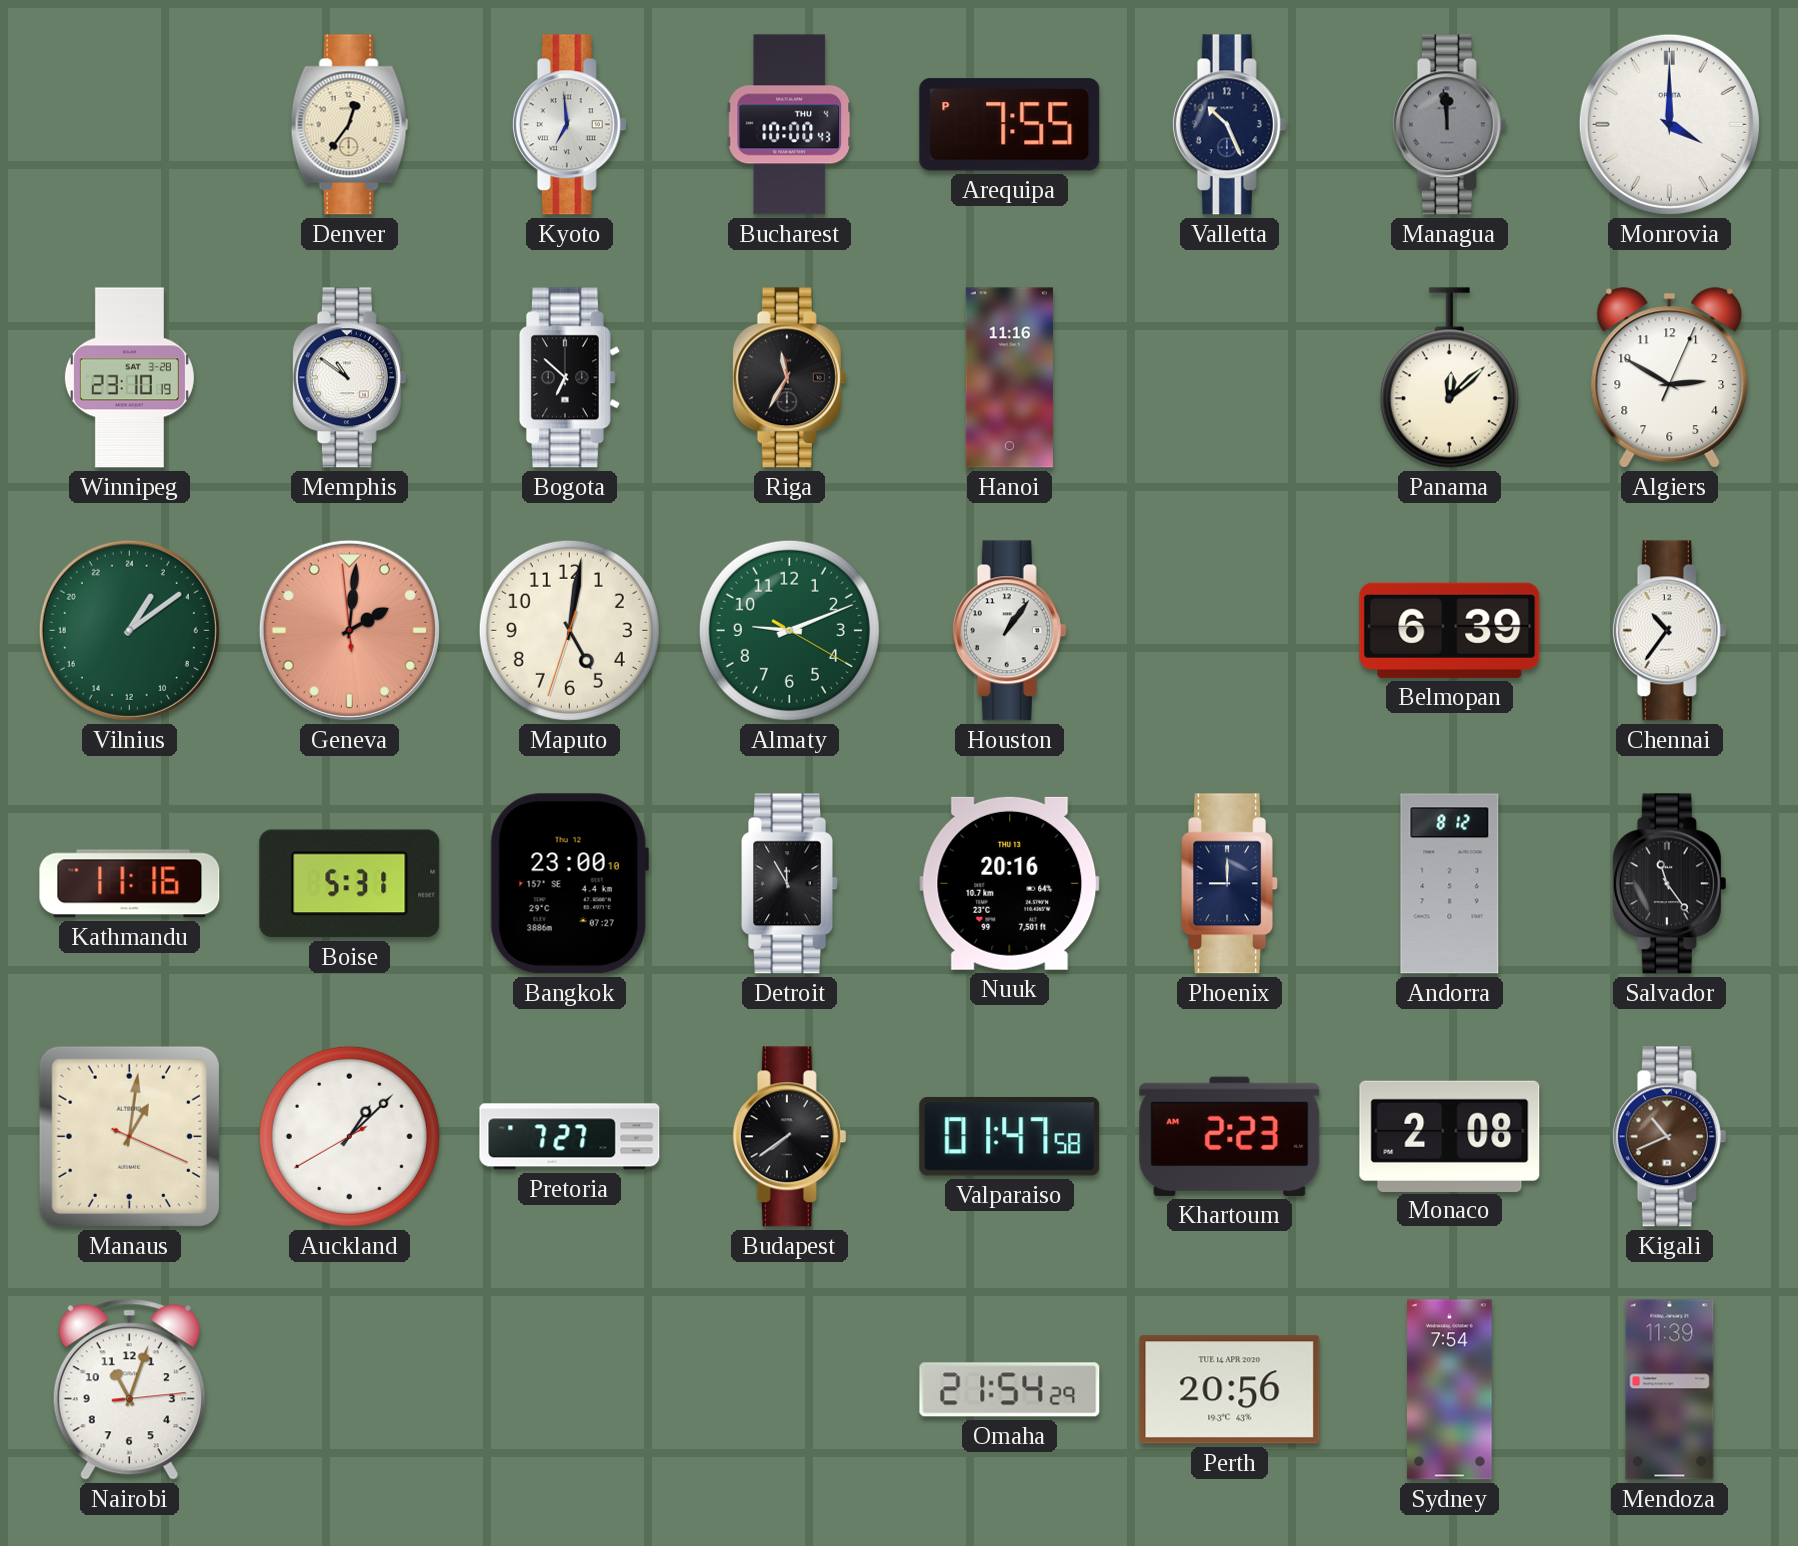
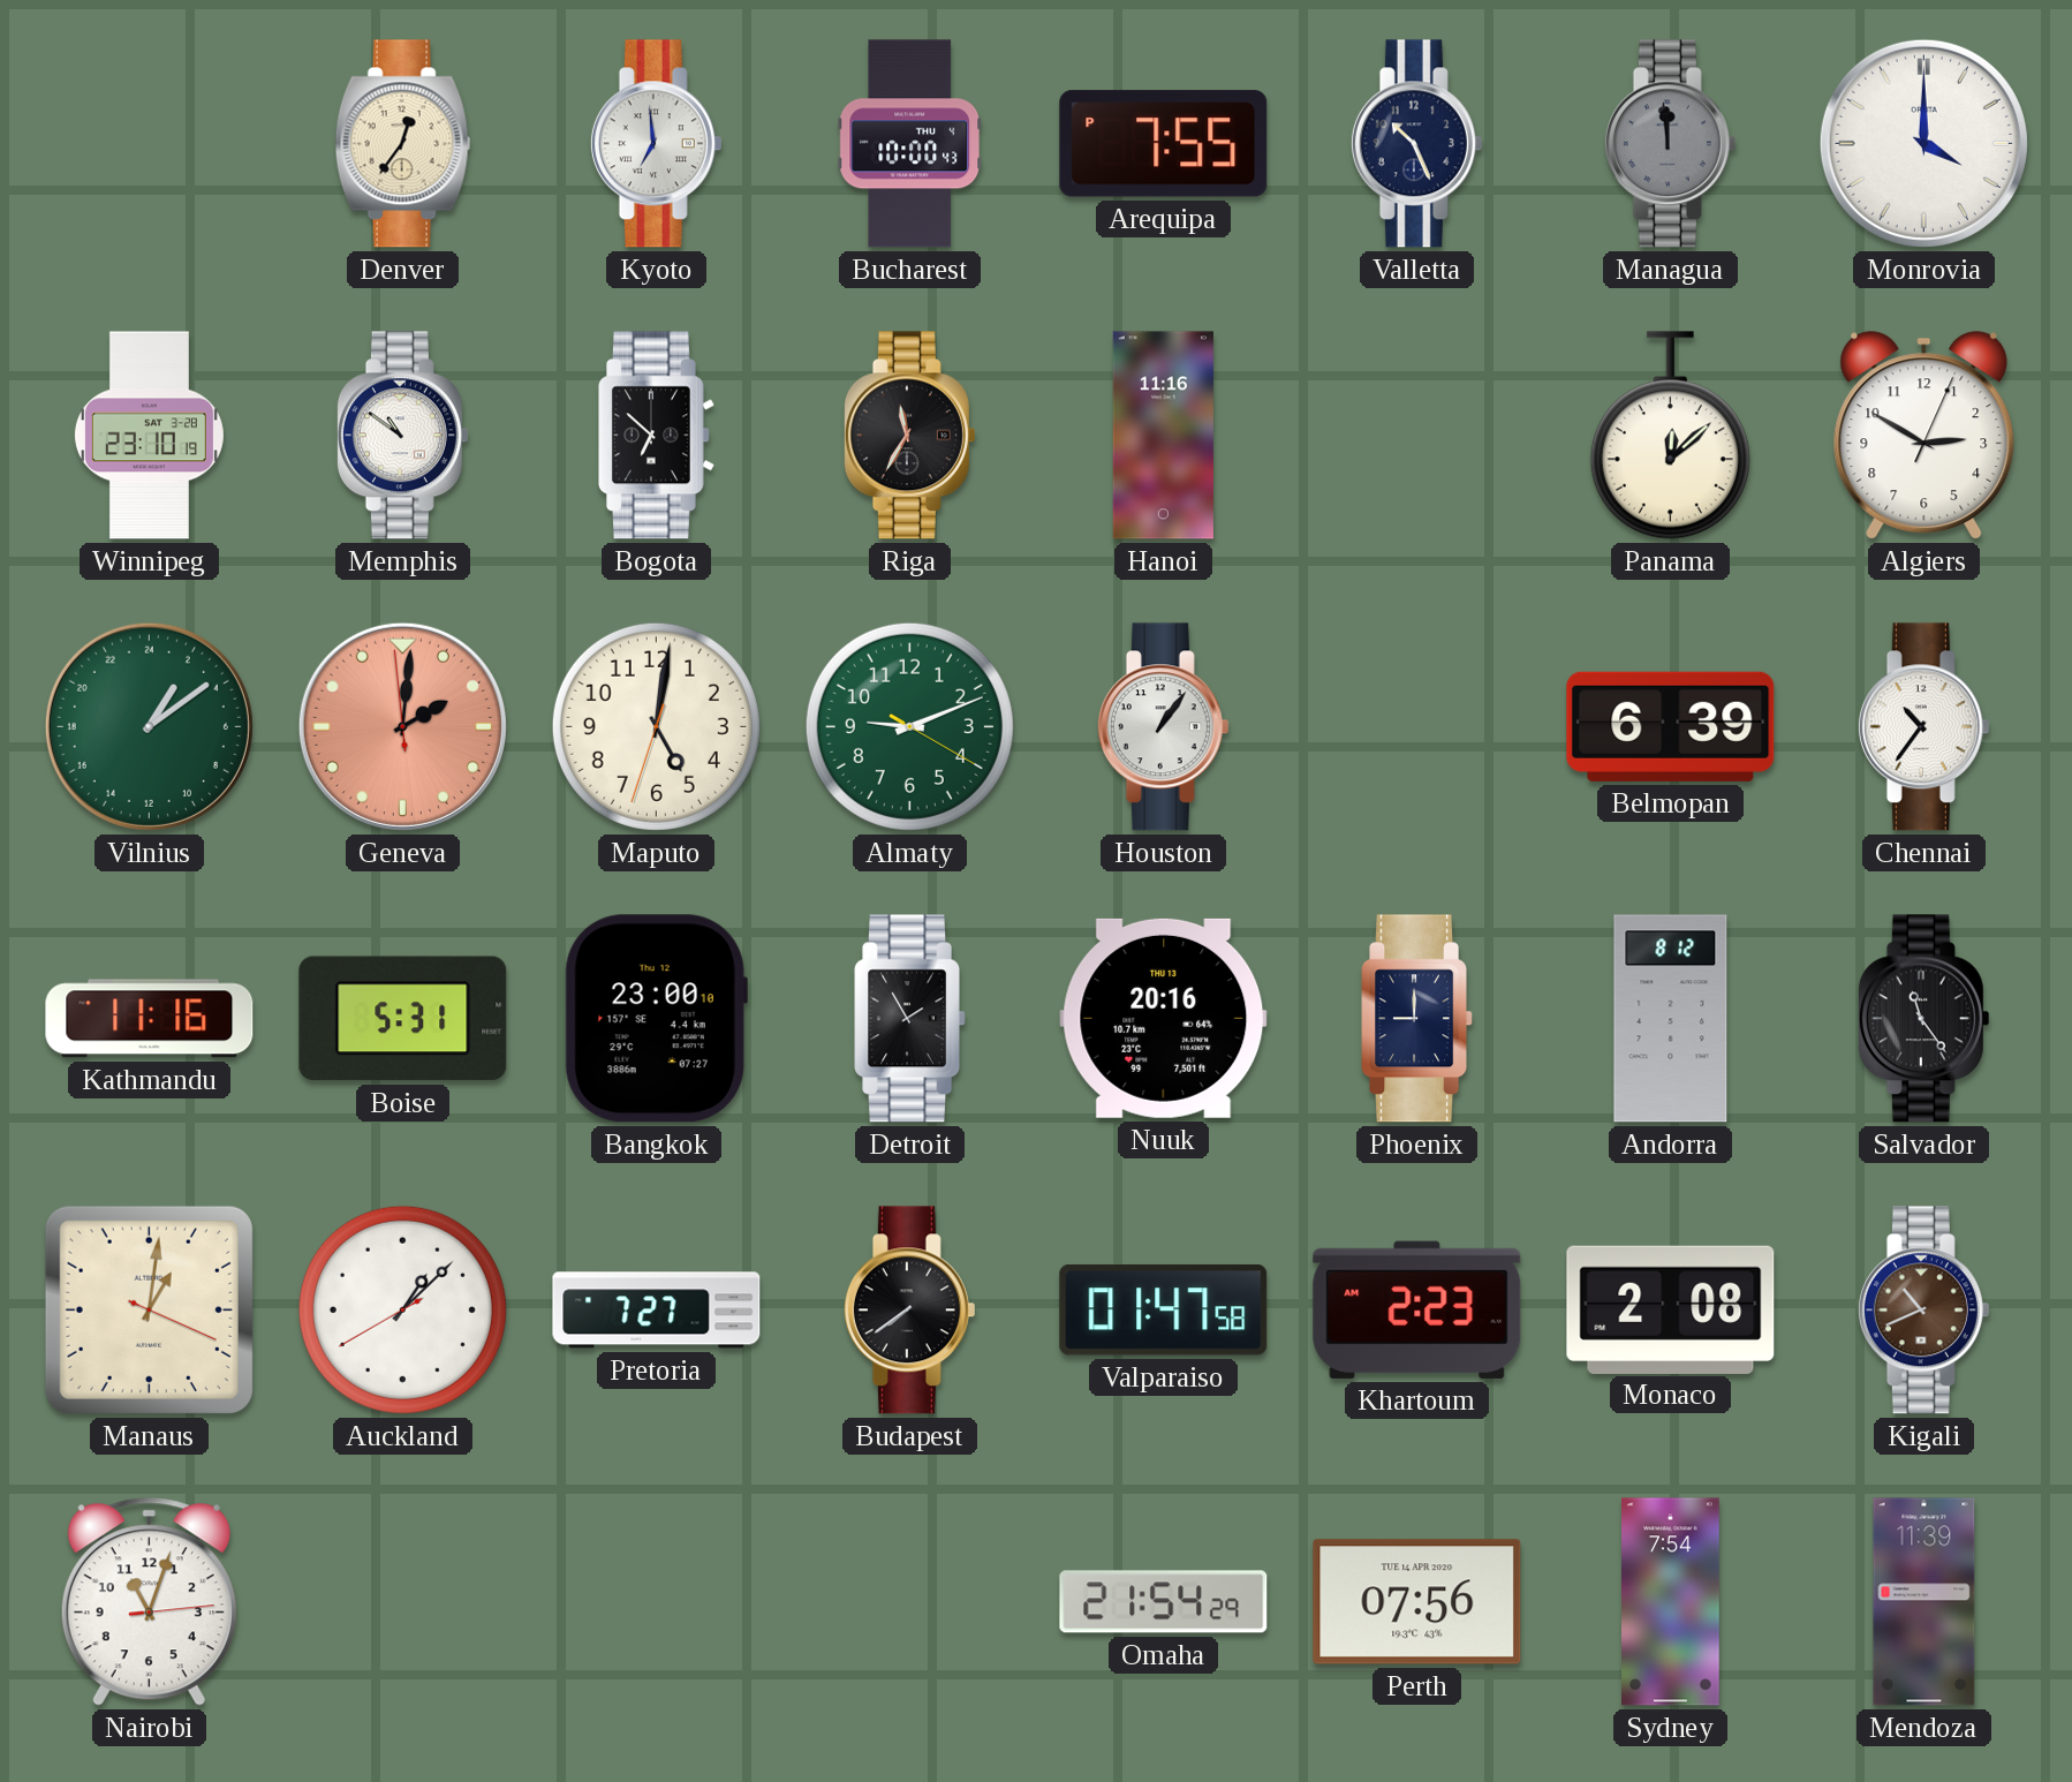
Detroit: 11:55 -> 1:55 (909, 1019)
Perth: 20:56 -> 07:56 (1417, 1602)
